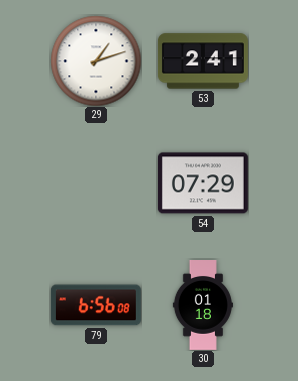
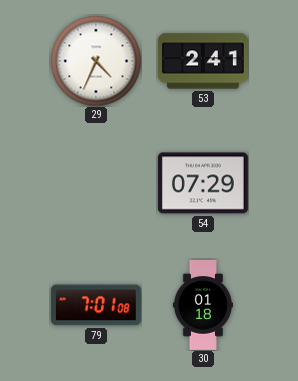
29: 1:12 -> 4:34 (96, 61)
79: 6:56 -> 7:01 (96, 305)
